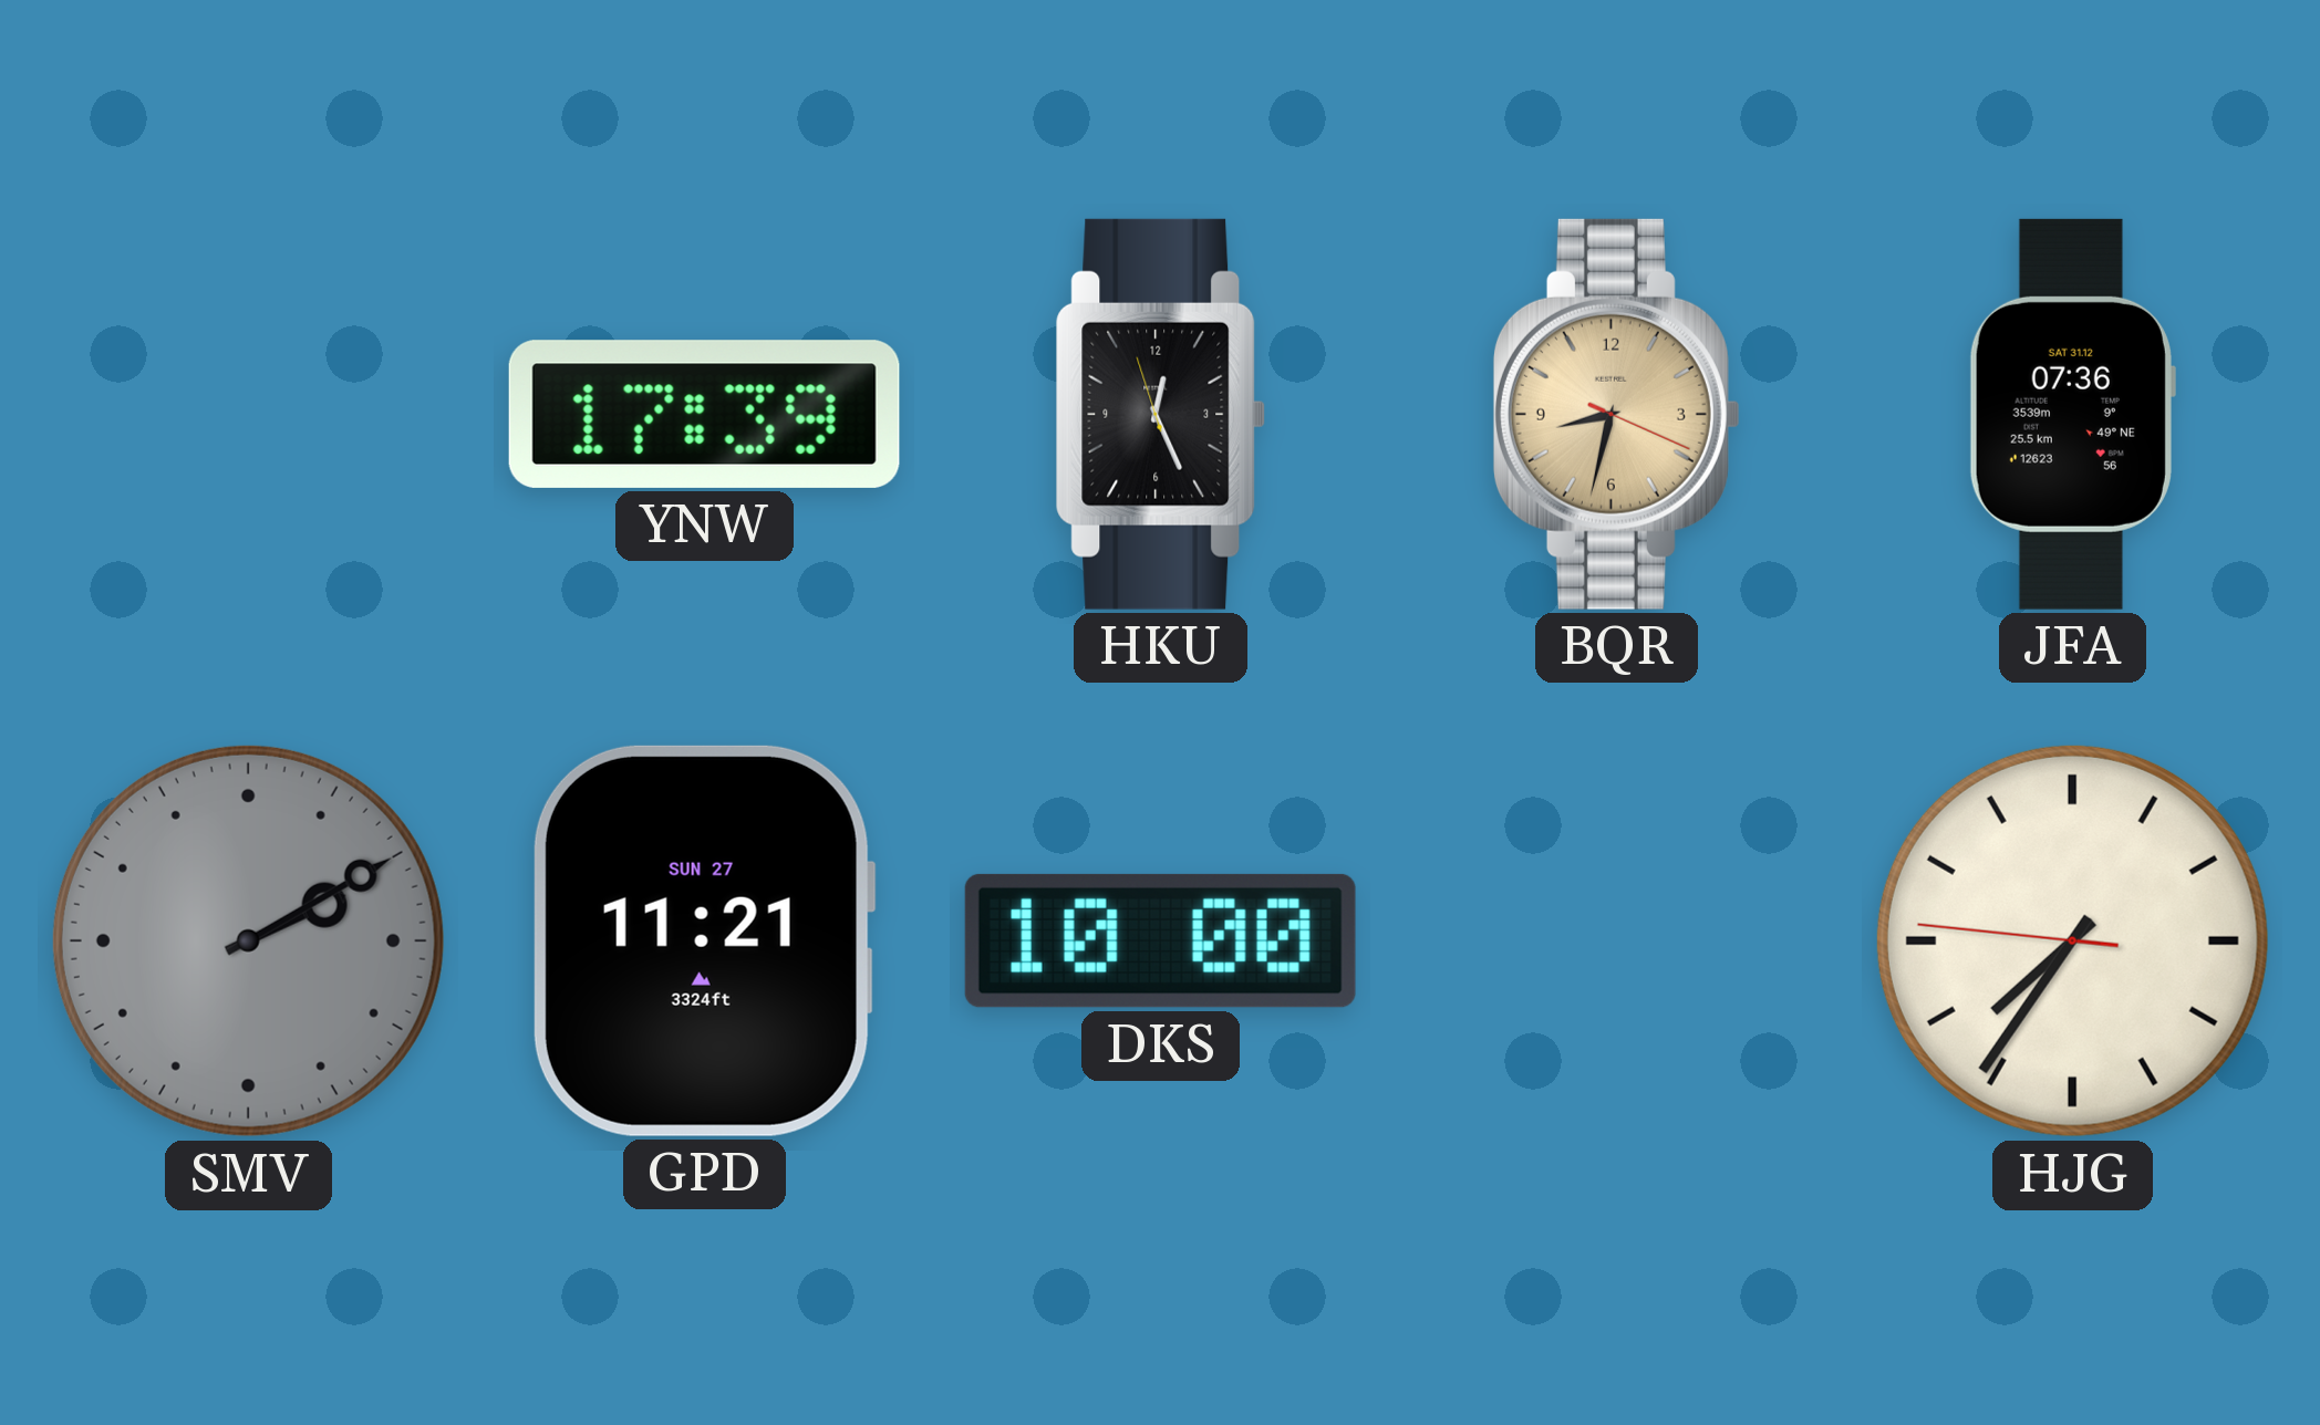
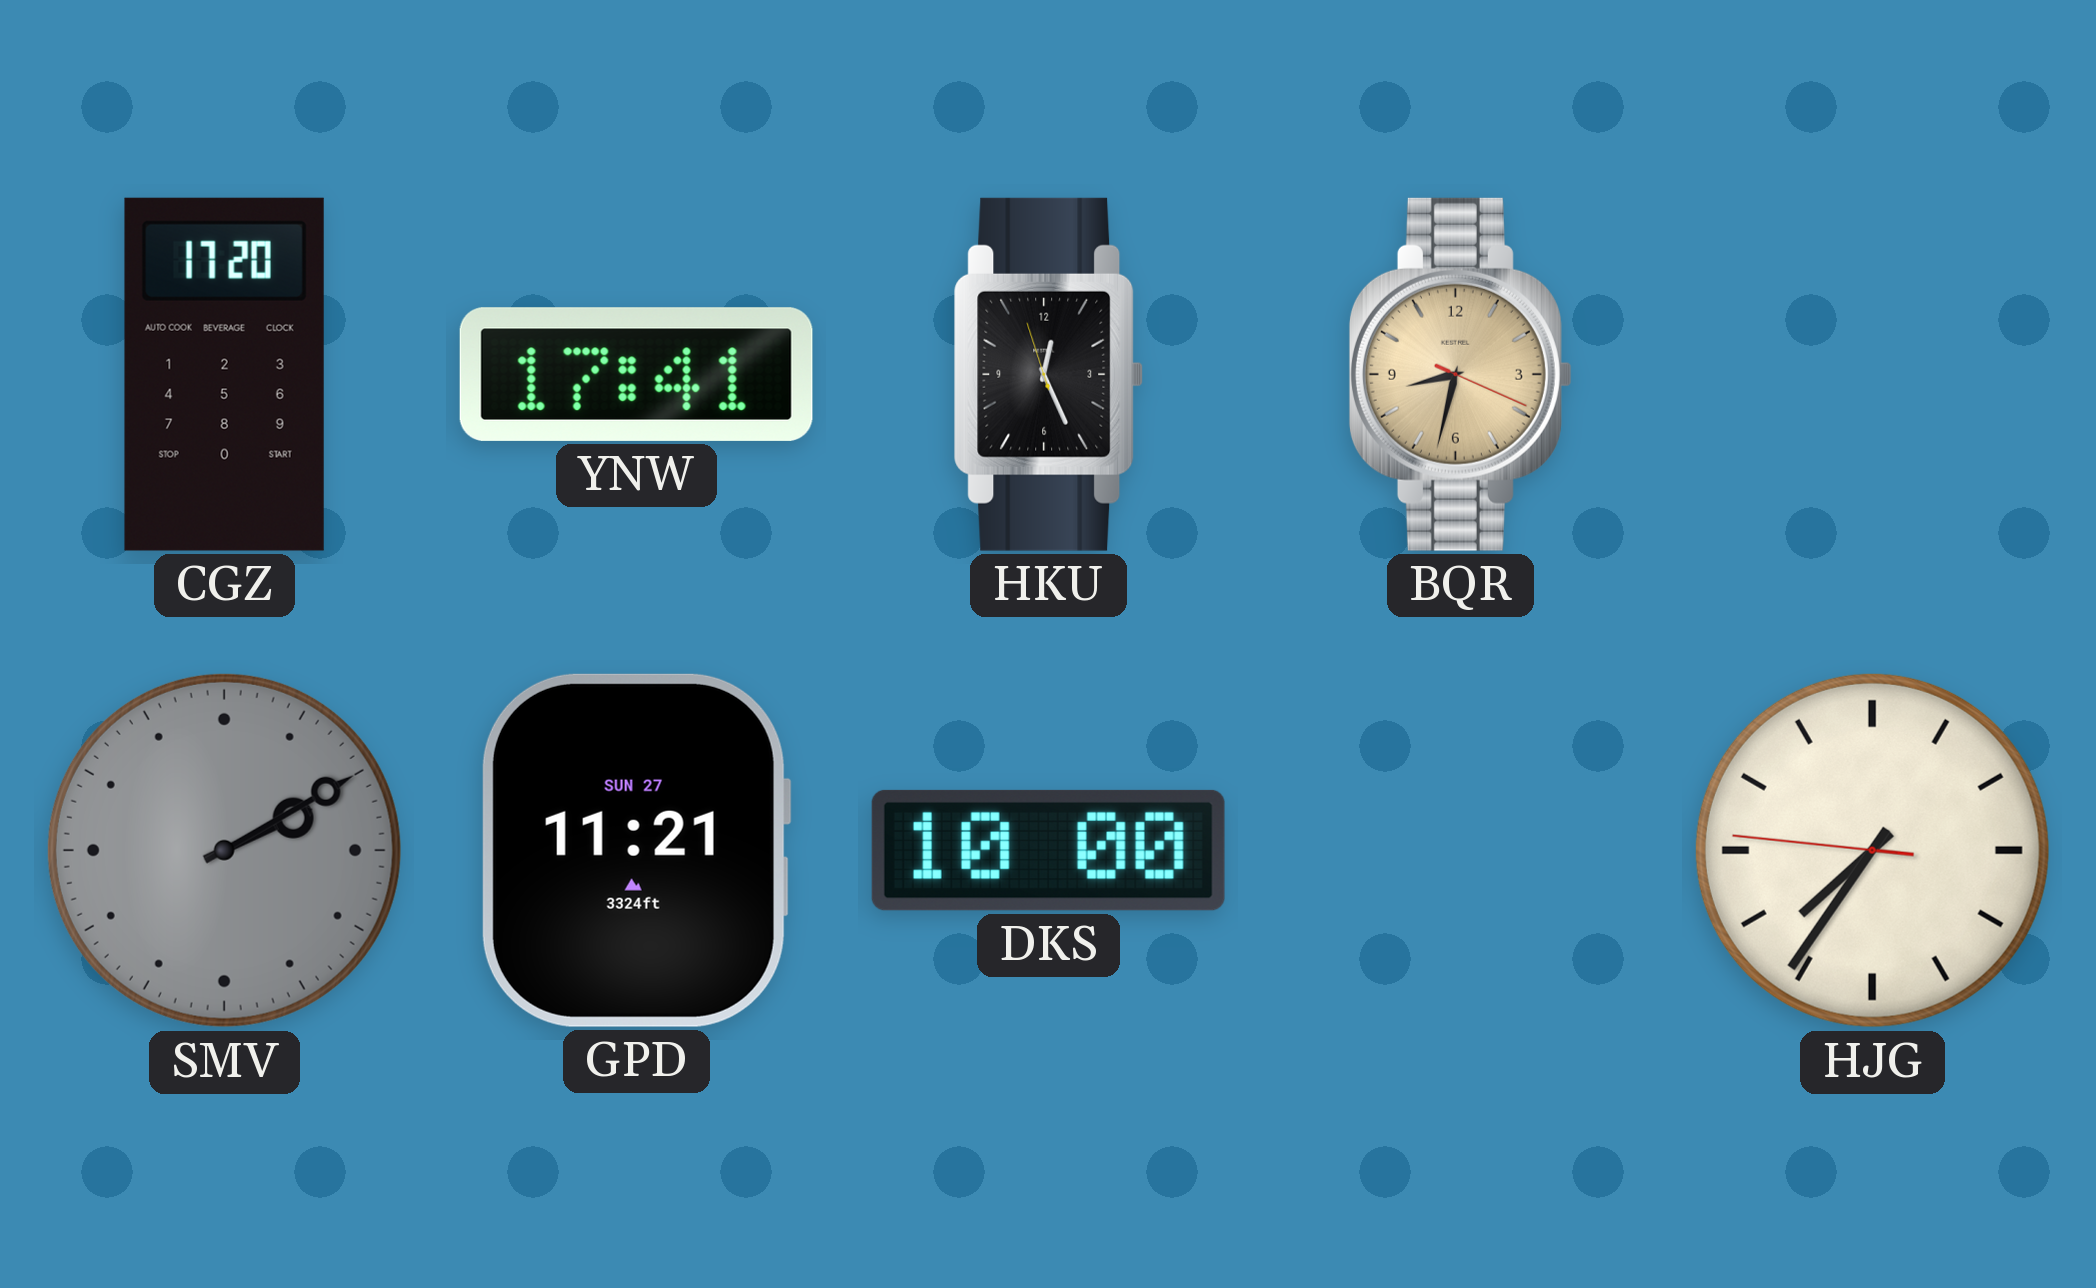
CGZ: none -> 17:20 (224, 374)
YNW: 17:39 -> 17:41 (636, 374)
JFA: 07:36 -> none (2072, 414)
